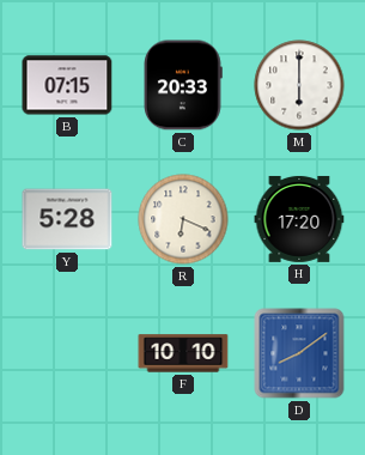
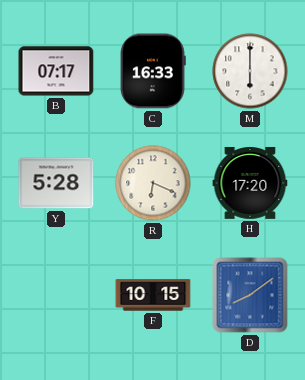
B: 07:15 -> 07:17 (56, 71)
C: 20:33 -> 16:33 (153, 71)
F: 10:10 -> 10:15 (153, 295)
